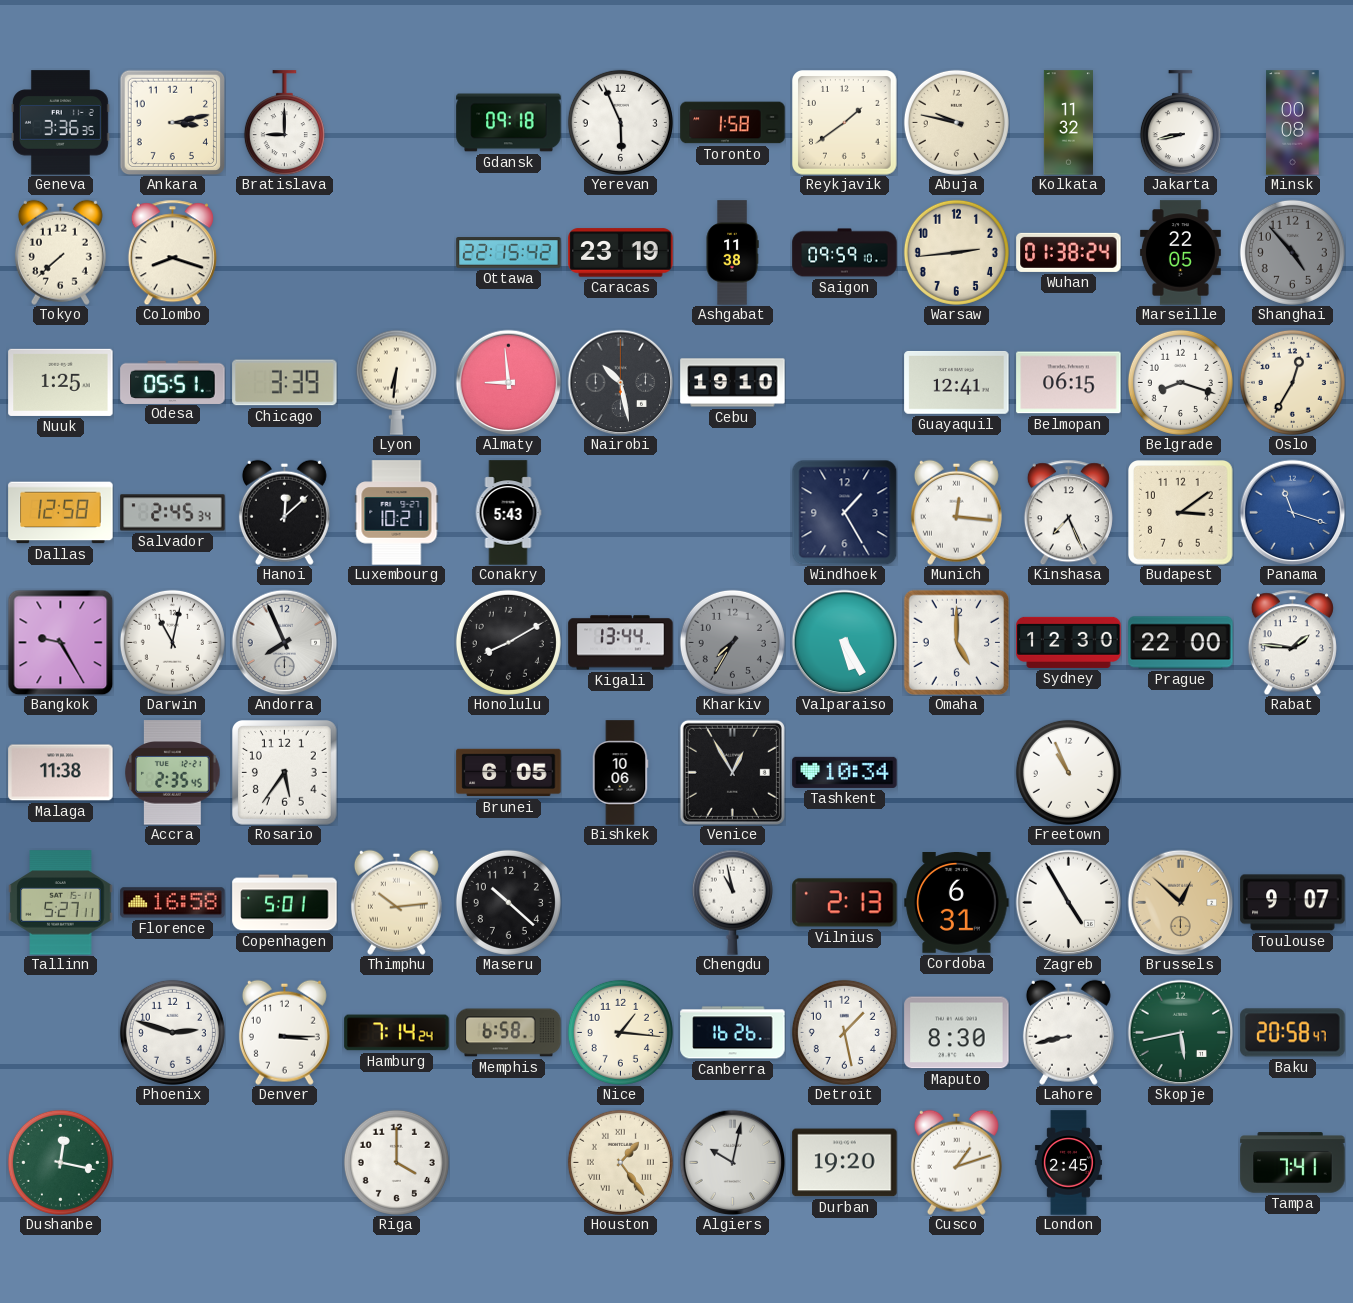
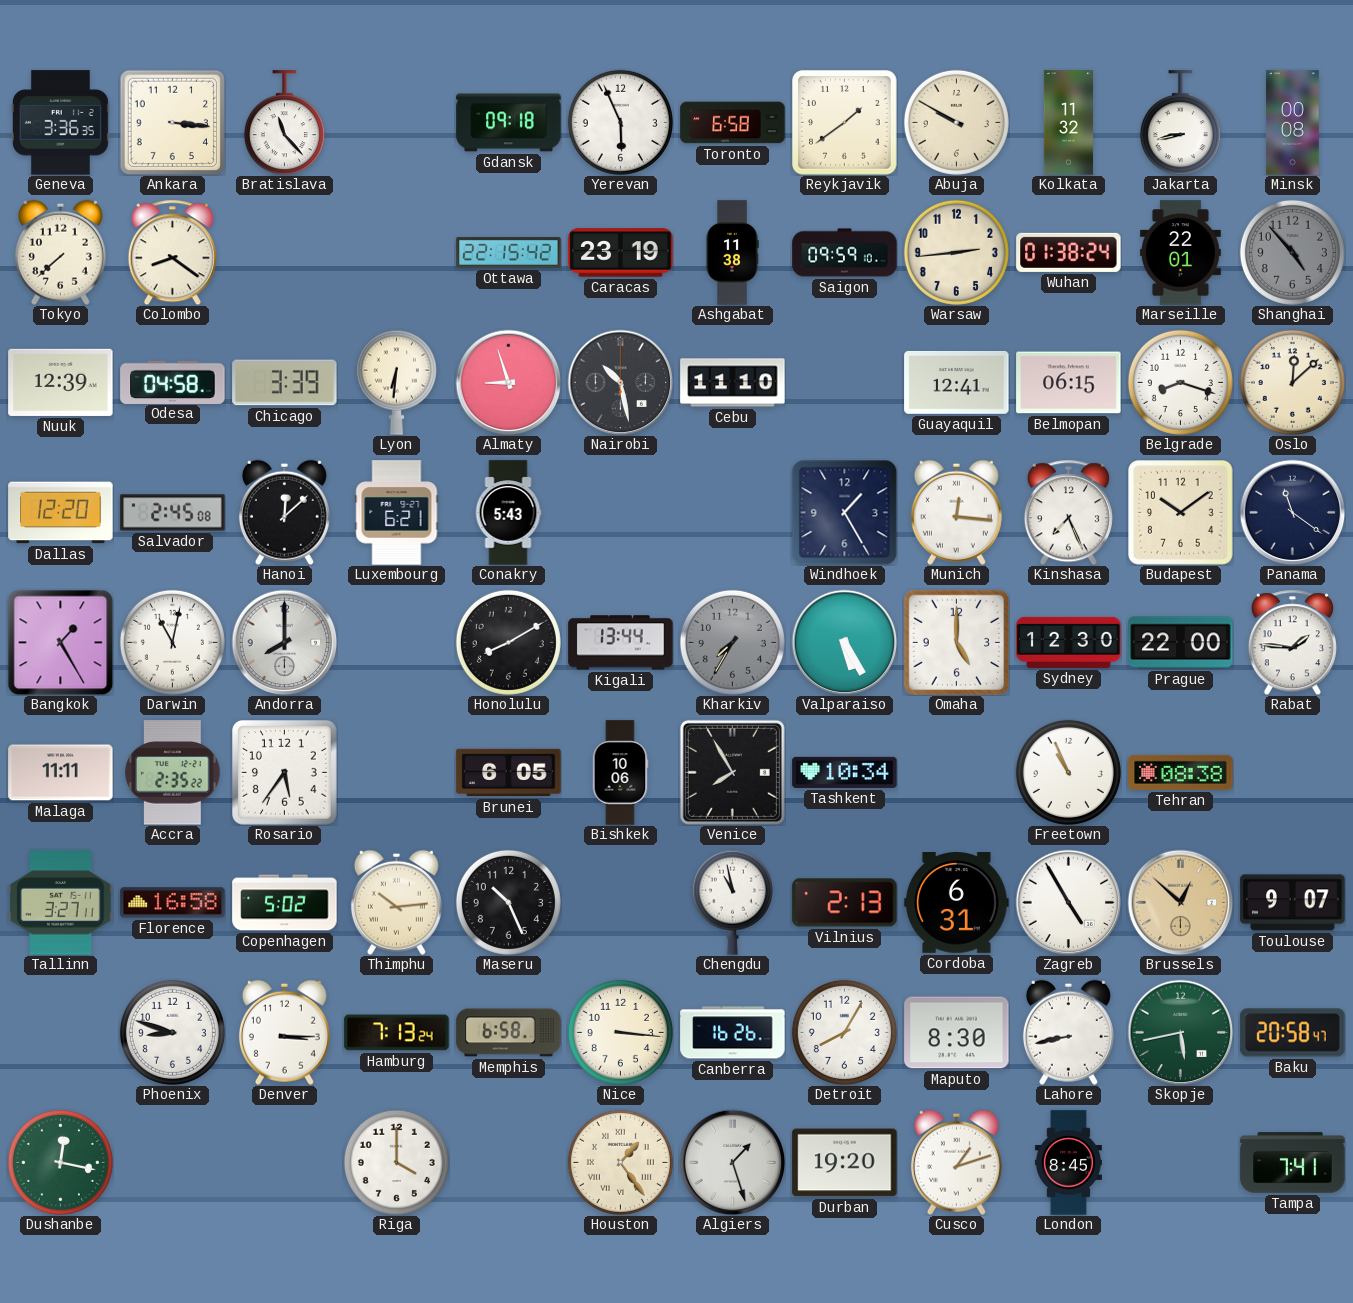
Ankara: 3:13 -> 3:16 (172, 122)
Bratislava: 9:00 -> 11:23 (284, 123)
Toronto: 1:58 -> 6:58 (733, 123)
Abuja: 9:47 -> 9:50 (956, 122)
Colombo: 8:18 -> 8:21 (172, 252)
Marseille: 22:05 -> 22:01 (1180, 253)
Nuuk: 1:25 -> 12:39 (61, 382)
Odesa: 05:51 -> 04:58 (173, 382)
Almaty: 8:59 -> 8:57 (508, 382)
Cebu: 19:10 -> 11:10 (733, 383)
Oslo: 12:35 -> 12:08 (1292, 382)
Dallas: 12:58 -> 12:20 (61, 513)
Salvador: 2:45:34 -> 2:45:08 (173, 513)
Luxembourg: 10:21 -> 6:21 (397, 513)
Budapest: 3:09 -> 10:09 (1181, 513)
Panama: 11:18 -> 11:21 (1292, 512)
Panama dial: blue -> navy (1292, 512)
Bangkok: 9:25 -> 1:25 (60, 642)
Andorra: 7:56 -> 8:00 (284, 642)
Malaga: 11:38 -> 11:11 (61, 773)
Accra: 2:35:45 -> 2:35:22 (173, 773)
Venice: 12:55 -> 7:55 (732, 772)
Tehran: none -> 08:38 (1181, 772)
Tallinn: 5:27 -> 3:27 (61, 903)
Copenhagen: 5:01 -> 5:02 (285, 903)
Maseru: 10:22 -> 10:26 (508, 902)
Phoenix: 2:48 -> 8:48 (172, 1032)
Hamburg: 7:14 -> 7:13 (397, 1033)
Nice: 1:16 -> 3:16 (620, 1032)
Detroit: 1:28 -> 8:05 (844, 1032)
Algiers: 10:02 -> 1:27 (732, 1162)
London: 2:45 -> 8:45 (1068, 1163)
